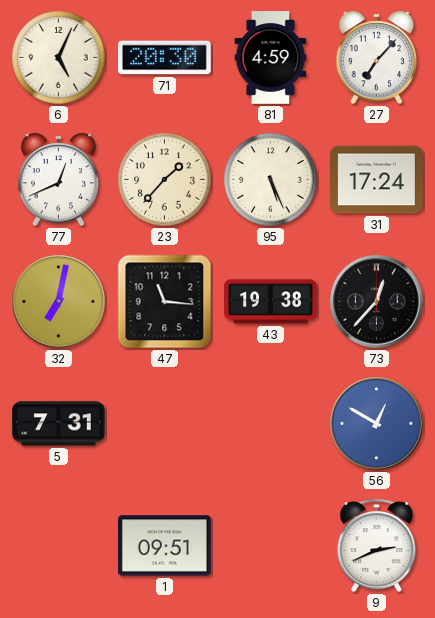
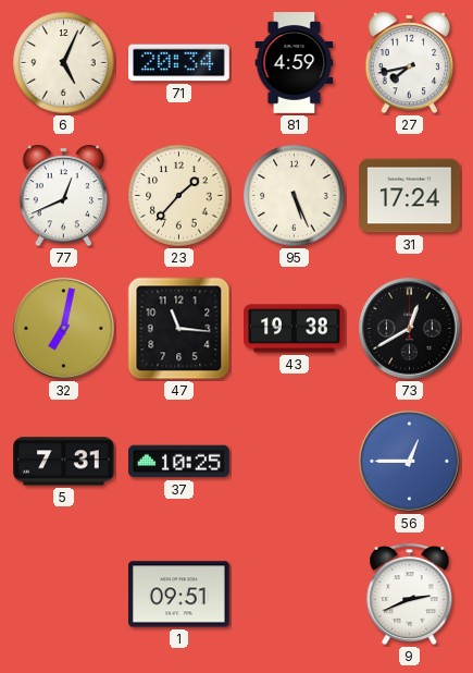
71: 20:30 -> 20:34 (179, 63)
27: 7:07 -> 7:43 (410, 63)
73: 12:37 -> 12:40 (410, 329)
37: none -> 10:25 (179, 462)
56: 12:50 -> 12:45 (410, 462)
